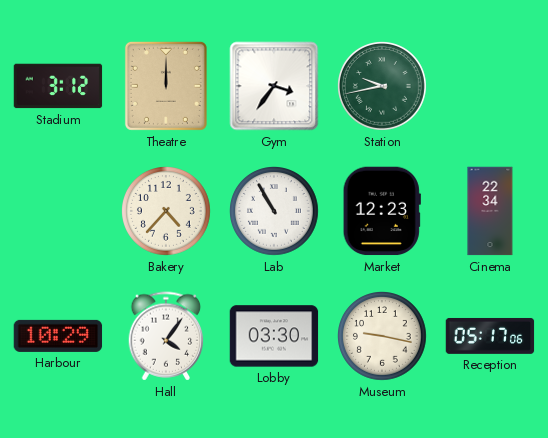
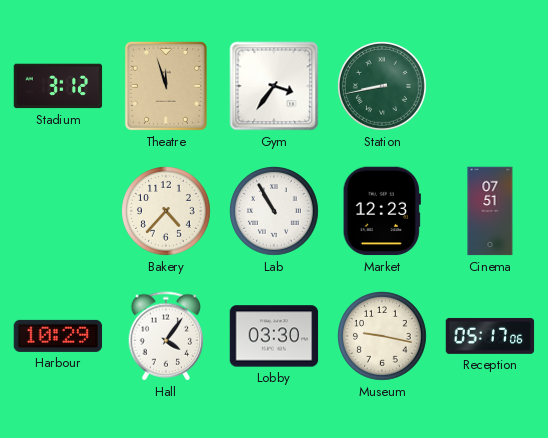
Theatre: 12:00 -> 11:57 (166, 86)
Station: 9:43 -> 8:43 (383, 87)
Cinema: 22:34 -> 07:51 (490, 211)
